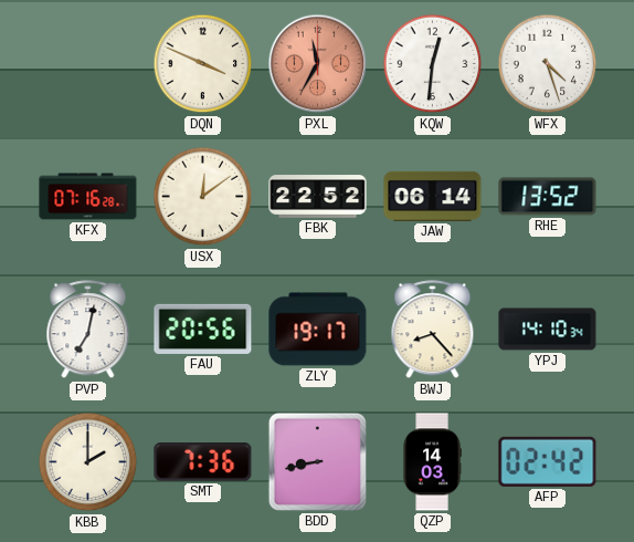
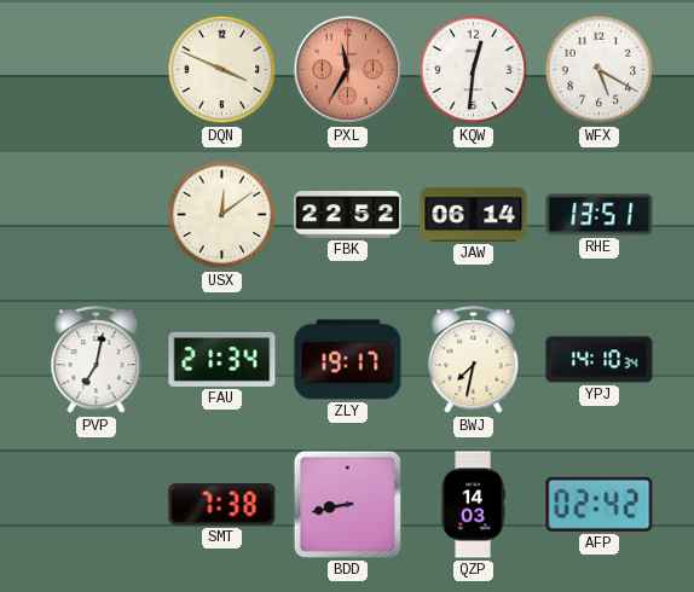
WFX: 4:27 -> 5:20 (600, 70)
KFX: 07:16 -> none (88, 197)
RHE: 13:52 -> 13:51 (600, 215)
FAU: 20:56 -> 21:34 (222, 359)
BWJ: 8:23 -> 7:32 (474, 360)
KBB: 2:00 -> none (88, 462)
SMT: 7:36 -> 7:38 (222, 505)
